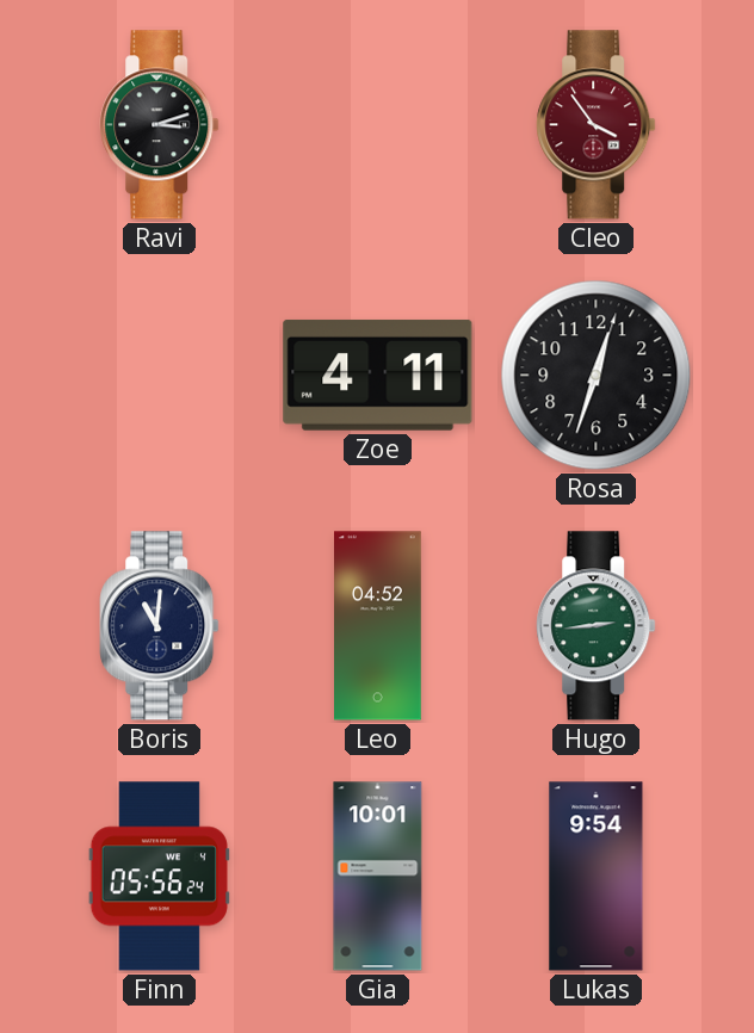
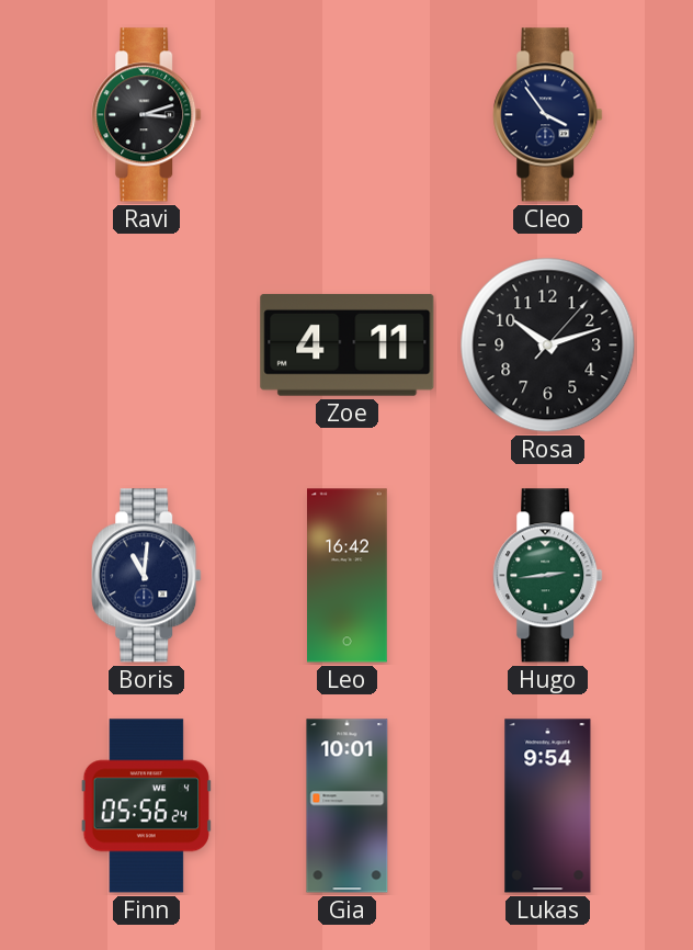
Cleo dial: burgundy -> navy (548, 115)
Rosa: 12:33 -> 10:12 (548, 346)
Leo: 04:52 -> 16:42 (348, 576)
